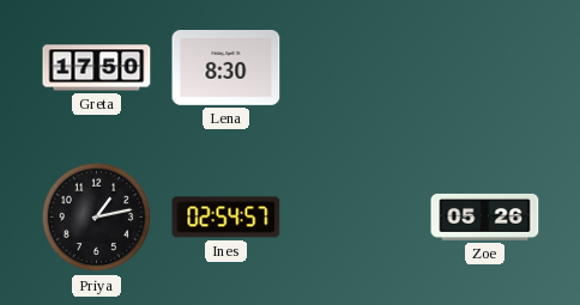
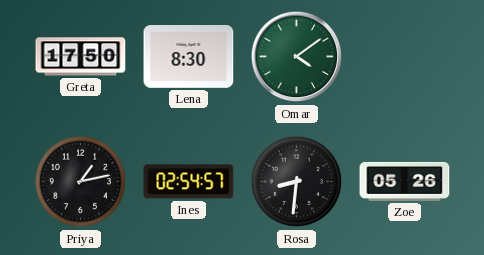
Omar: none -> 4:09 (297, 57)
Rosa: none -> 8:31 (297, 182)
